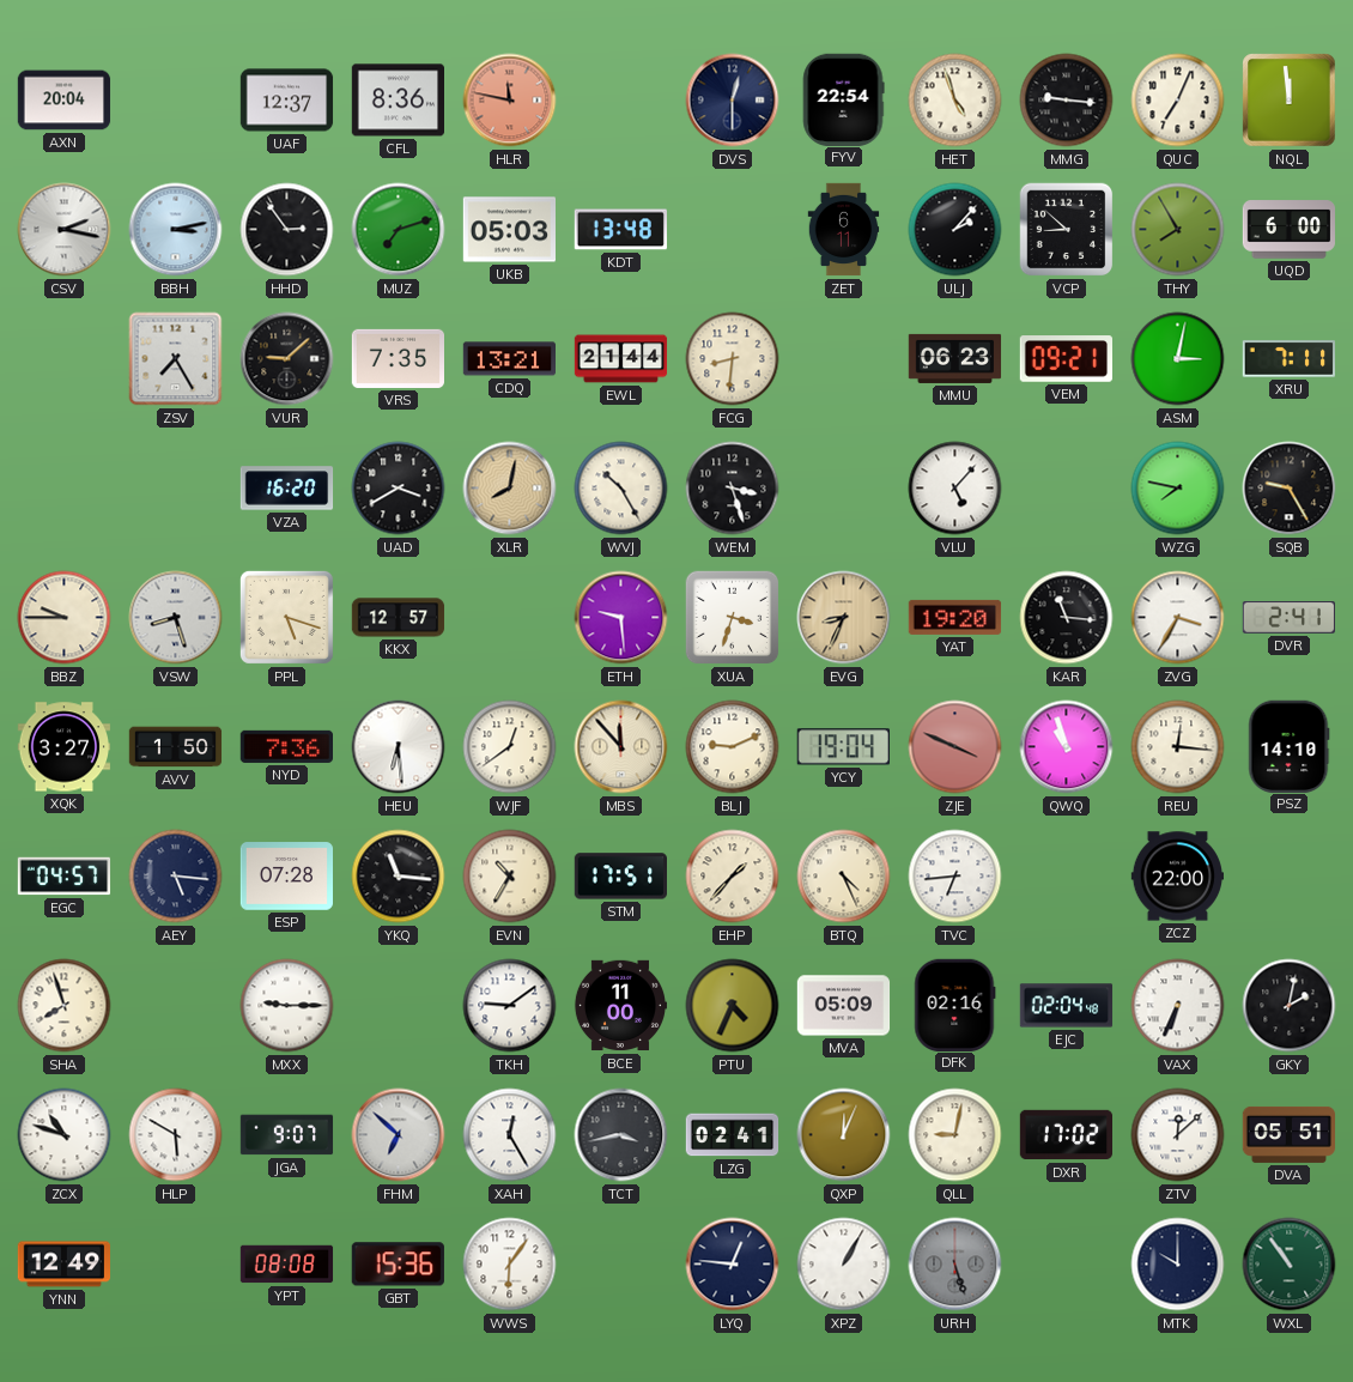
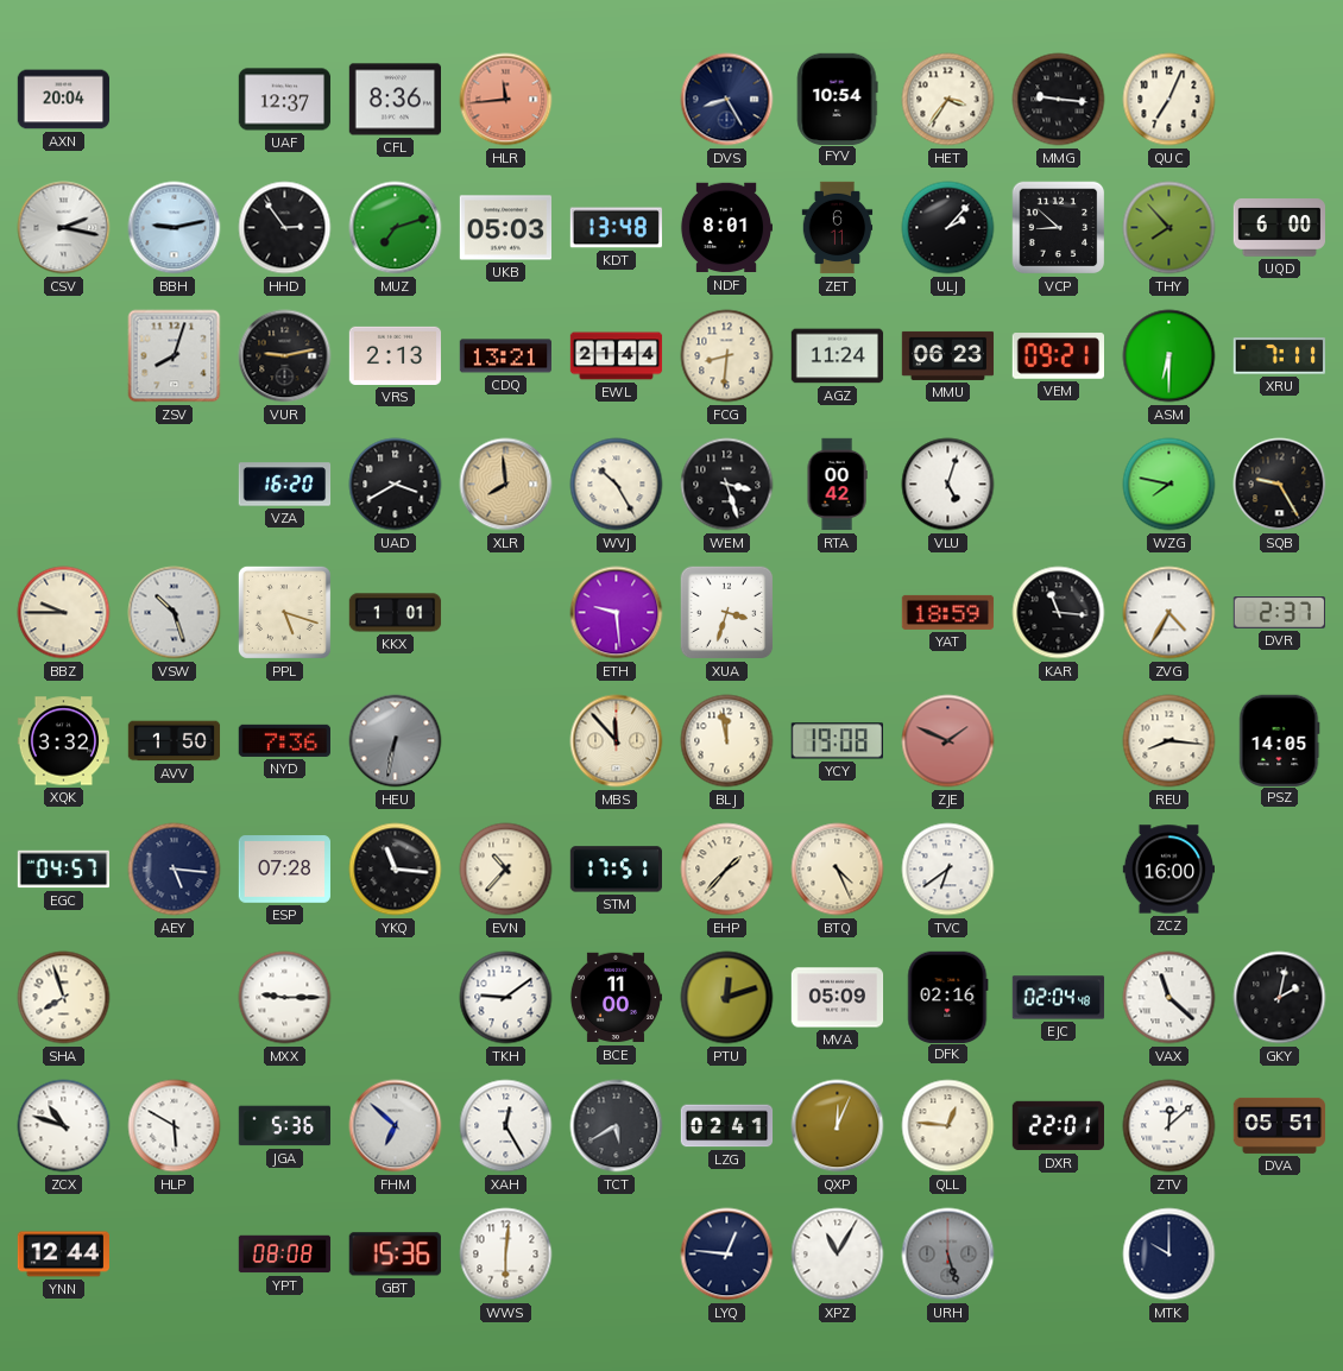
HLR: 11:47 -> 11:44 (506, 100)
DVS: 12:30 -> 8:25 (727, 100)
FYV: 22:54 -> 10:54 (837, 99)
HET: 4:57 -> 3:36 (948, 100)
NQL: 11:59 -> none (1290, 101)
BBH: 3:13 -> 9:13 (175, 228)
NDF: none -> 8:01 (726, 228)
THY: 7:55 -> 7:53 (1169, 228)
ZSV: 7:25 -> 8:03 (175, 356)
VUR: 9:08 -> 9:13 (285, 356)
VRS: 7:35 -> 2:13 (396, 355)
AGZ: none -> 11:24 (838, 356)
ASM: 3:02 -> 6:30 (1169, 356)
XLR: 8:02 -> 7:59 (506, 485)
RTA: none -> 00:42 (837, 485)
VLU: 5:07 -> 5:03 (948, 485)
VSW: 8:27 -> 10:27 (175, 613)
KKX: 12:57 -> 1:01 (396, 613)
EVG: 8:34 -> none (844, 618)
YAT: 19:20 -> 18:59 (948, 612)
ZVG: 3:35 -> 4:35 (1169, 613)
DVR: 2:41 -> 2:37 (1279, 613)
XQK: 3:27 -> 3:32 (64, 741)
HEU: 6:29 -> 6:32 (396, 741)
HEU dial: white -> grey (396, 741)
WJF: 12:39 -> none (510, 747)
BLJ: 9:11 -> 11:58 (727, 741)
YCY: 19:04 -> 19:08 (837, 741)
ZJE: 3:49 -> 1:49 (948, 741)
QWQ: 10:57 -> none (1067, 747)
REU: 12:16 -> 8:16 (1169, 741)
PSZ: 14:10 -> 14:05 (1280, 740)
EVN: 10:35 -> 10:37 (506, 870)
TVC: 6:44 -> 6:39 (948, 870)
ZCZ: 22:00 -> 16:00 (1169, 870)
PTU: 4:34 -> 12:12 (727, 998)
VAX: 6:34 -> 11:22 (1169, 998)
JGA: 9:07 -> 5:36 (285, 1126)
TCT: 3:43 -> 5:40 (617, 1126)
QLL: 9:02 -> 12:46 (948, 1126)
DXR: 17:02 -> 22:01 (1059, 1126)
YNN: 12:49 -> 12:44 (64, 1255)
WWS: 6:06 -> 6:01 (506, 1255)
XPZ: 1:05 -> 11:05 (838, 1255)
WXL: 10:54 -> none (1290, 1265)
